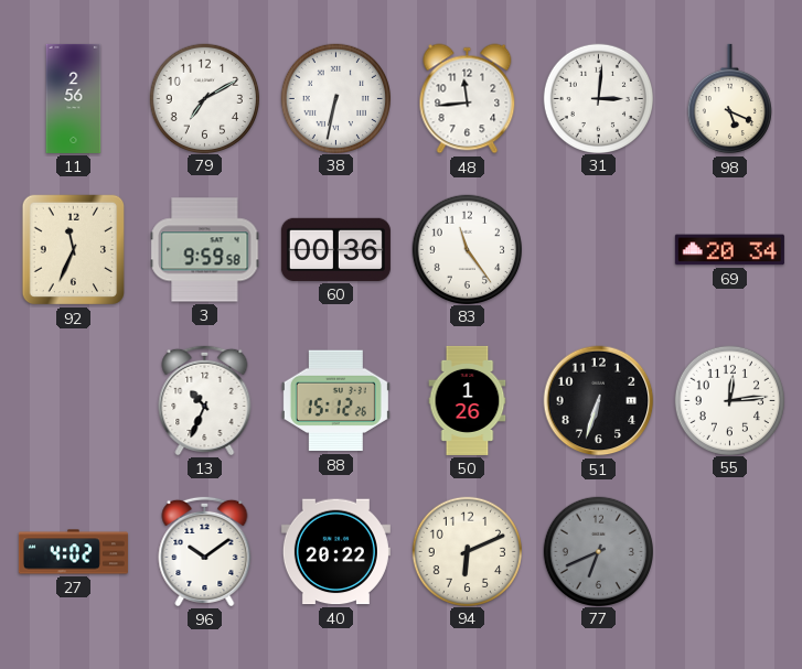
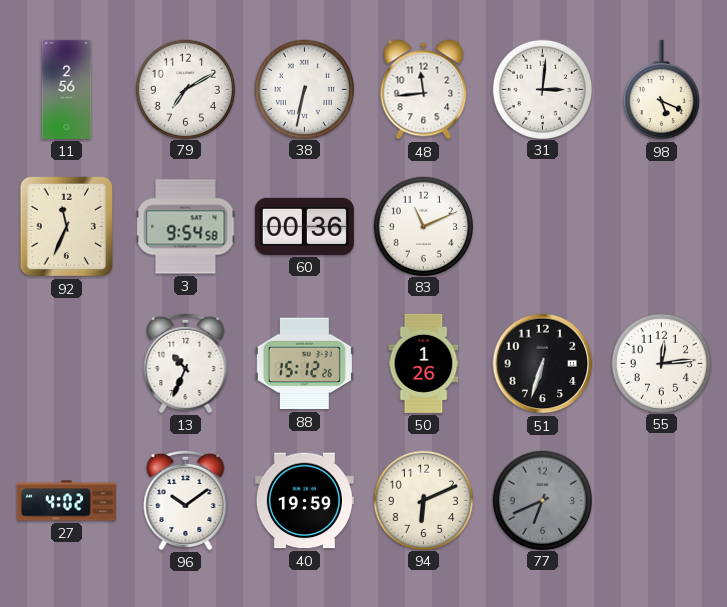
3: 9:59 -> 9:54 (186, 227)
83: 11:24 -> 11:11 (423, 226)
69: 20:34 -> none (729, 250)
40: 20:22 -> 19:59 (304, 501)
